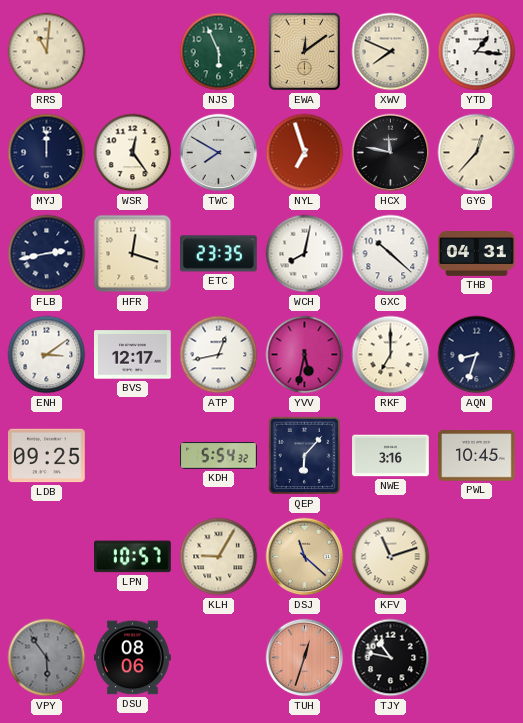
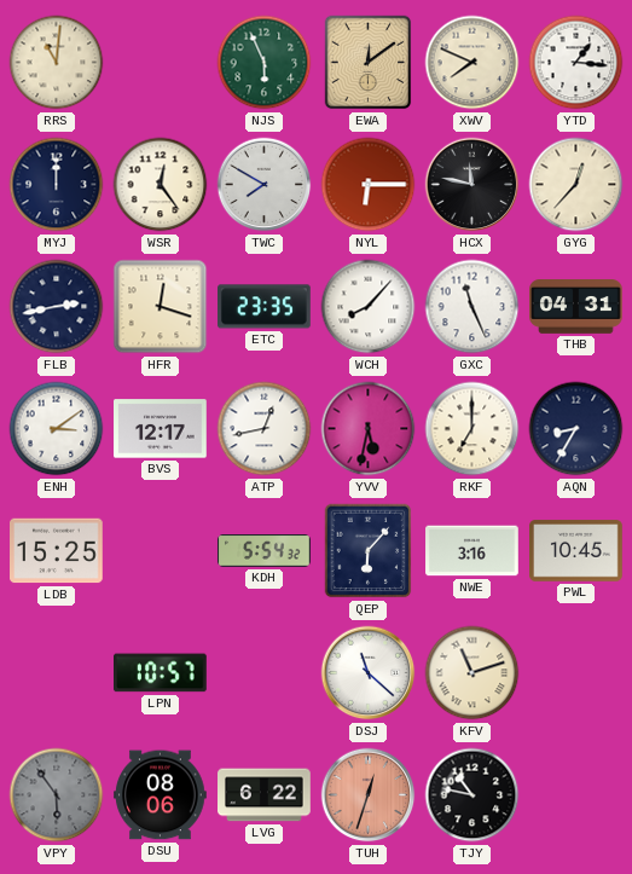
NYL: 6:57 -> 6:15 (369, 185)
WCH: 8:02 -> 8:07 (369, 307)
GXC: 10:22 -> 11:26 (472, 307)
AQN: 8:33 -> 8:35 (576, 429)
LDB: 09:25 -> 15:25 (57, 551)
KLH: 9:05 -> none (219, 557)
DSJ dial: champagne -> white (369, 673)
LVG: none -> 6:22 (265, 795)
